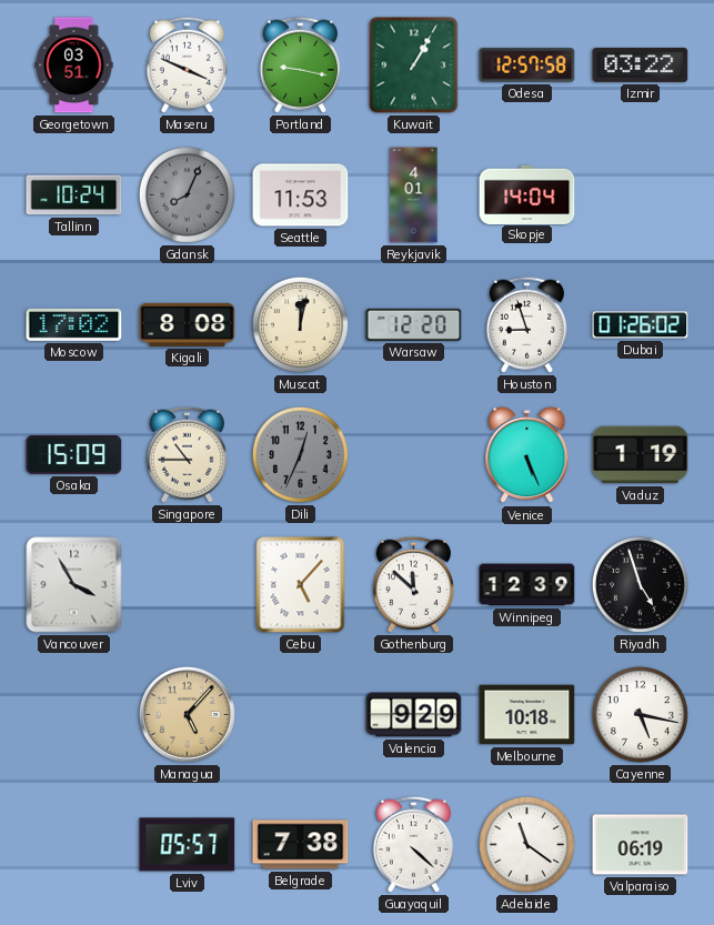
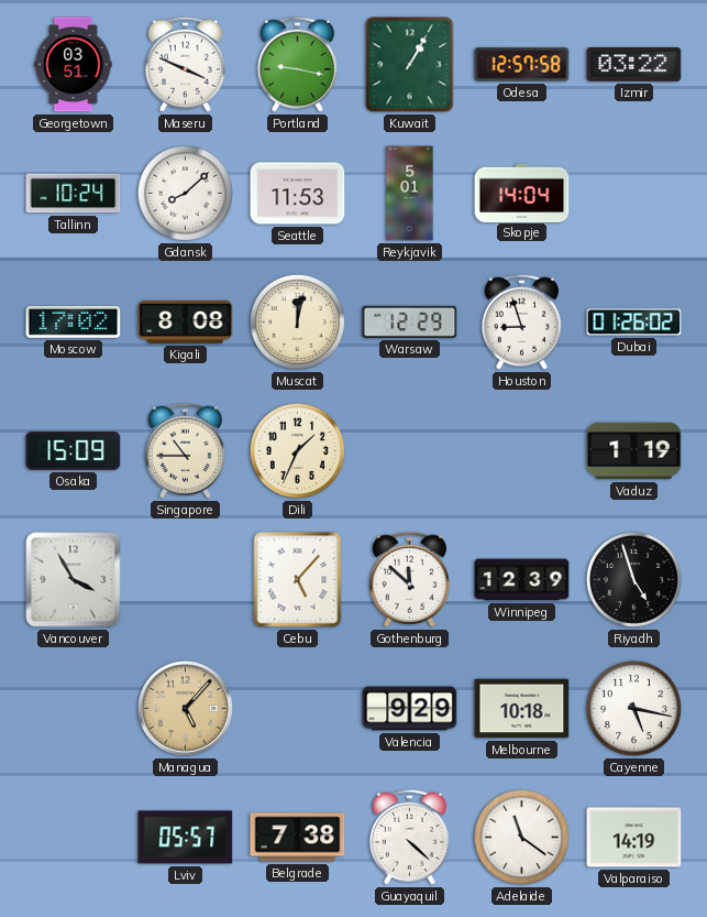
Gdansk: 8:04 -> 8:08 (185, 193)
Gdansk dial: grey -> white (185, 193)
Reykjavik: 4:01 -> 5:01 (410, 194)
Warsaw: 12:20 -> 12:29 (410, 321)
Dili: 12:34 -> 1:34 (297, 450)
Dili dial: grey -> cream (297, 450)
Venice: 5:26 -> none (527, 455)
Valparaiso: 06:19 -> 14:19 (634, 838)
